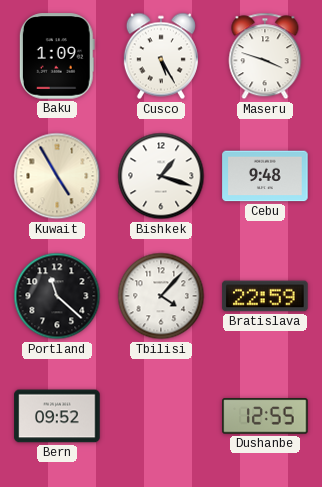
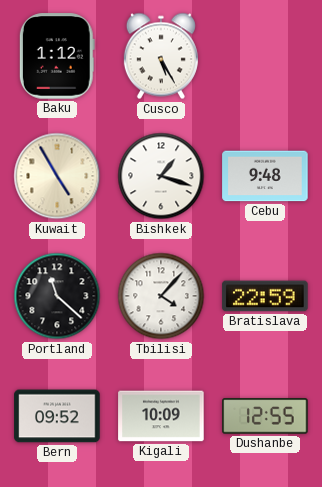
Baku: 1:09 -> 1:12 (57, 56)
Maseru: 3:48 -> none (265, 56)
Kigali: none -> 10:09 (161, 416)
